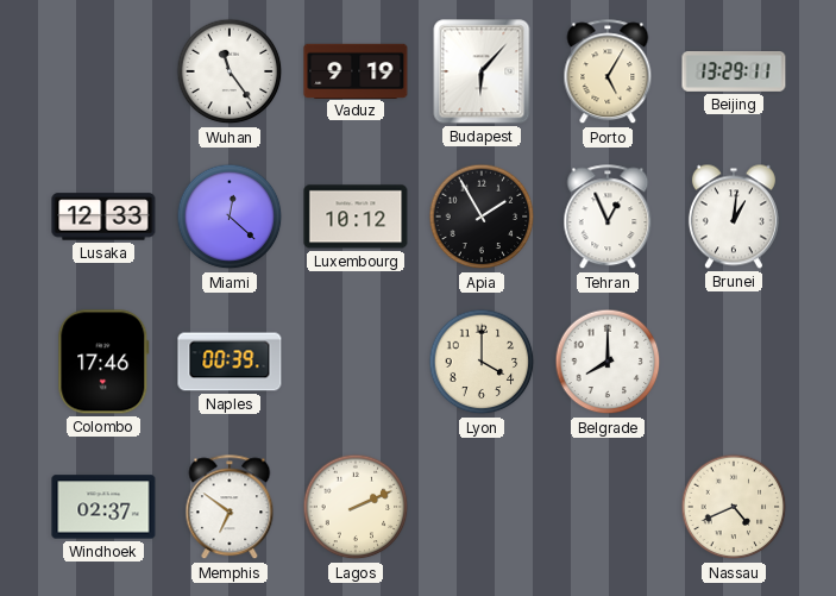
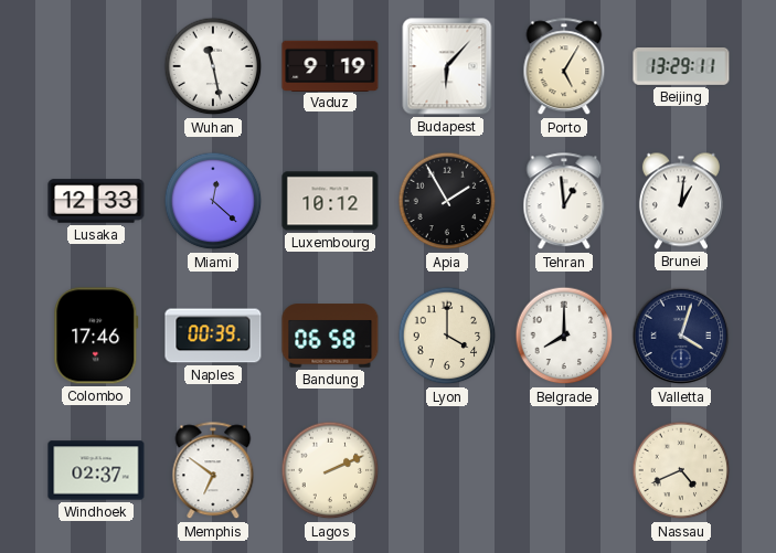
Wuhan: 11:24 -> 11:28 (213, 66)
Tehran: 12:56 -> 12:59 (564, 202)
Bandung: none -> 06:58 (330, 336)
Valletta: none -> 4:03 (681, 336)
